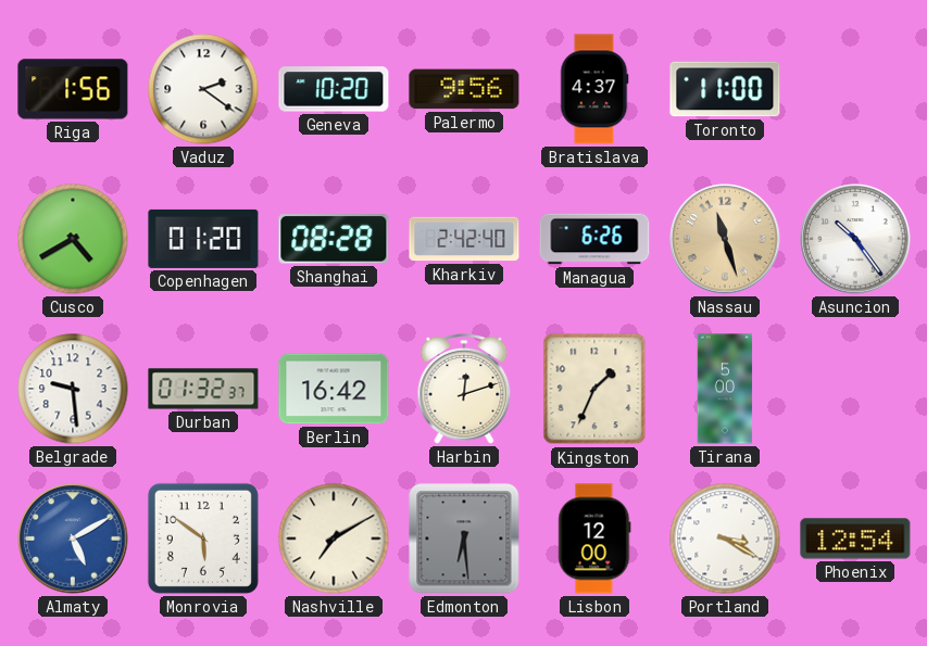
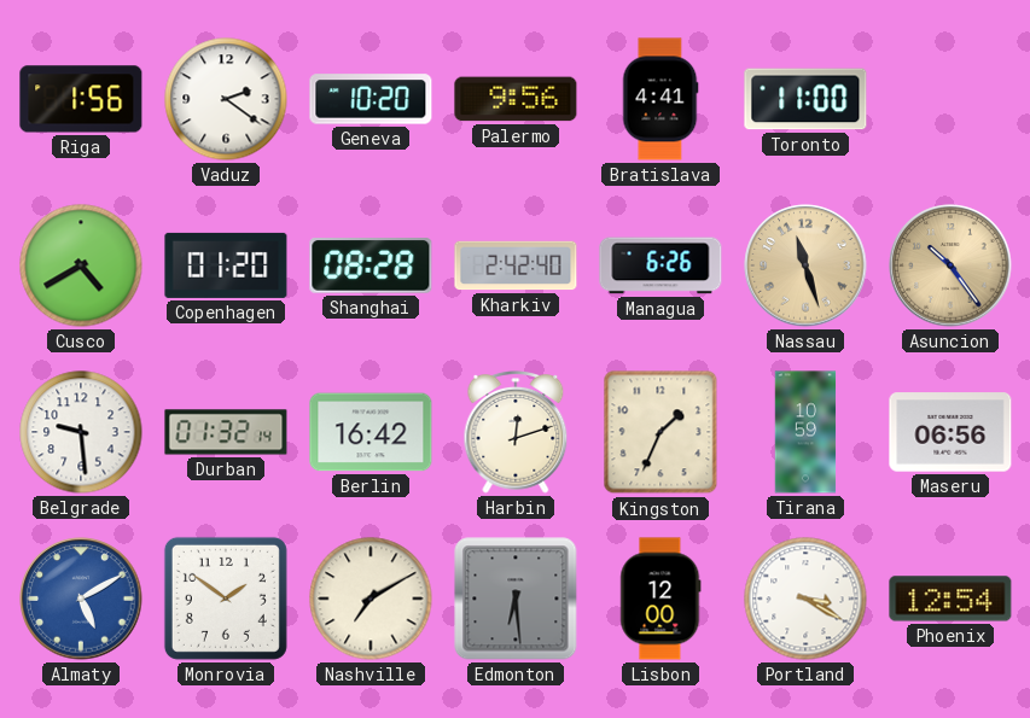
Bratislava: 4:37 -> 4:41 (661, 99)
Asuncion dial: white -> champagne (950, 265)
Durban: 01:32:37 -> 01:32:14 (226, 432)
Tirana: 5:00 -> 10:59 (805, 432)
Maseru: none -> 06:56 (950, 432)
Monrovia: 5:51 -> 1:51 (226, 599)
